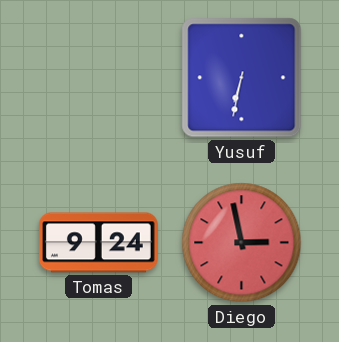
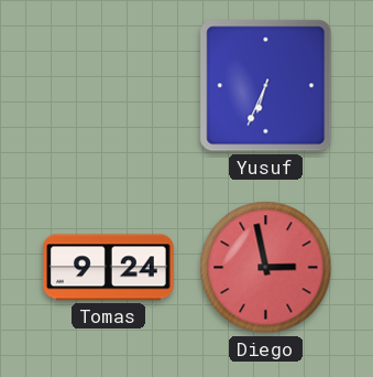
Yusuf: 6:32 -> 6:34 (266, 86)
